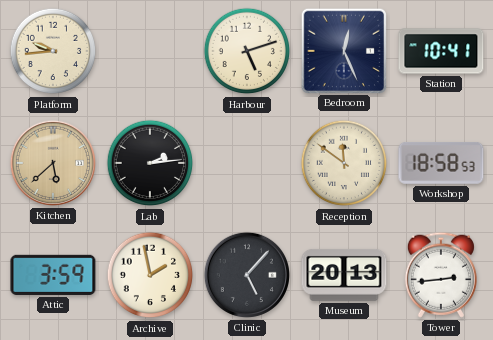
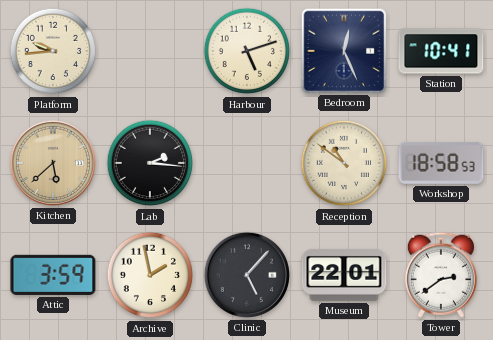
Lab: 2:14 -> 2:16 (150, 163)
Reception: 11:51 -> 10:51 (344, 163)
Museum: 20:13 -> 22:01 (344, 275)
Tower: 2:44 -> 2:39 (441, 275)
